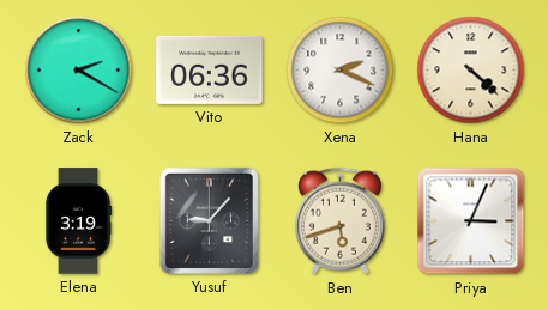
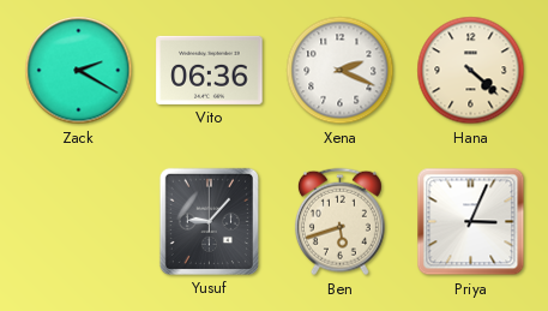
Elena: 3:19 -> none (78, 221)
